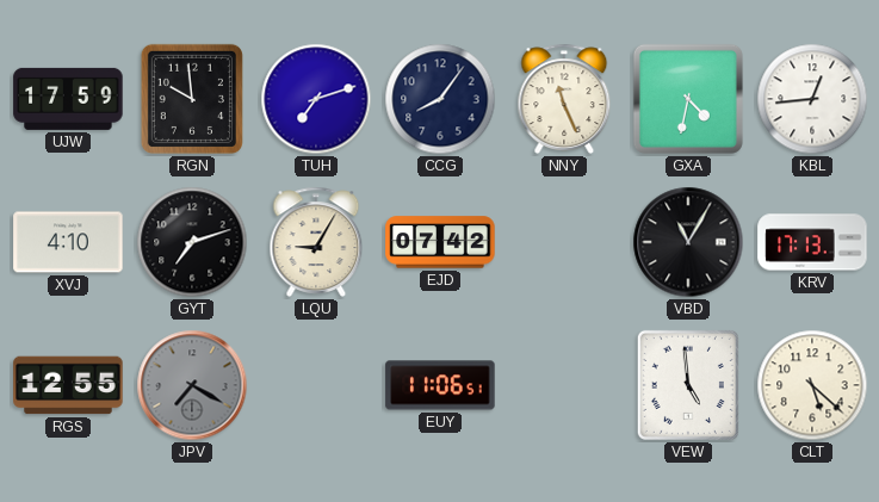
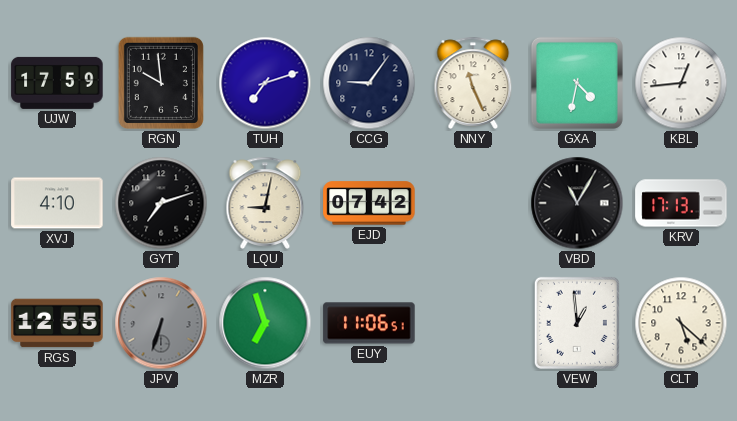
CCG: 8:06 -> 9:06 (369, 83)
LQU: 9:05 -> 9:02 (265, 203)
JPV: 7:20 -> 6:33 (161, 323)
MZR: none -> 6:57 (265, 323)
VEW: 4:59 -> 12:59 (577, 323)
